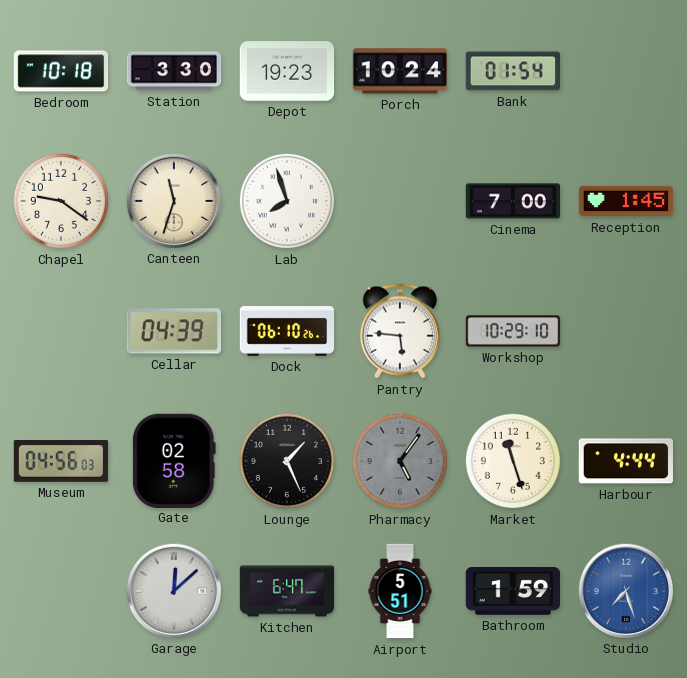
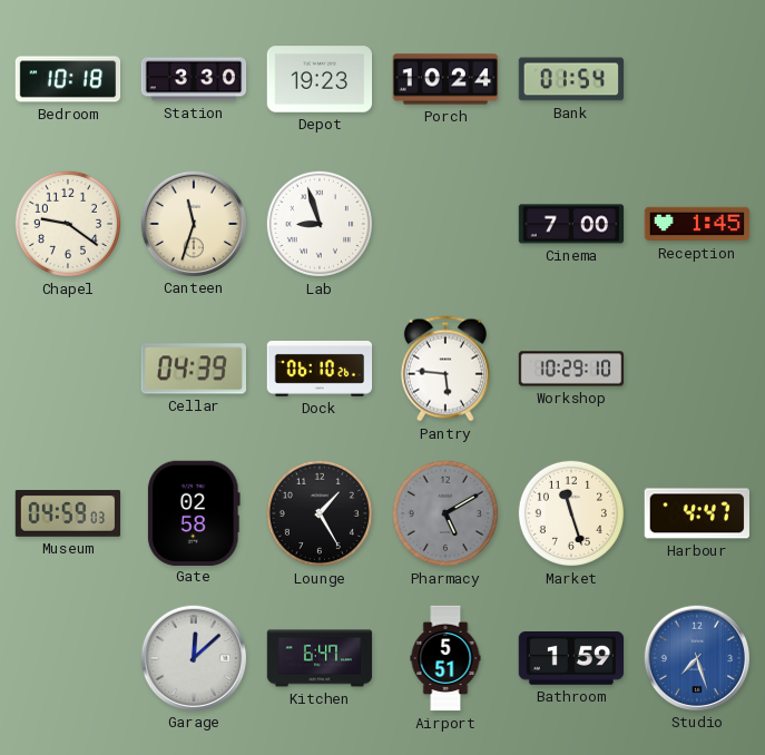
Lab: 7:57 -> 8:57 (320, 224)
Museum: 04:56 -> 04:59 (68, 514)
Lounge: 1:26 -> 1:25 (320, 513)
Pharmacy: 5:06 -> 5:10 (445, 513)
Harbour: 4:44 -> 4:47 (696, 513)
